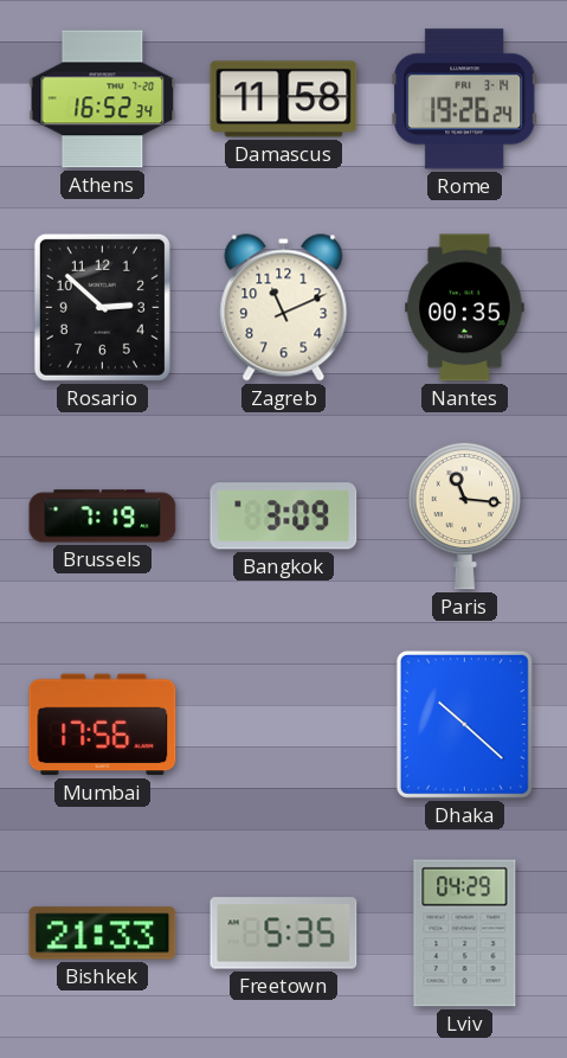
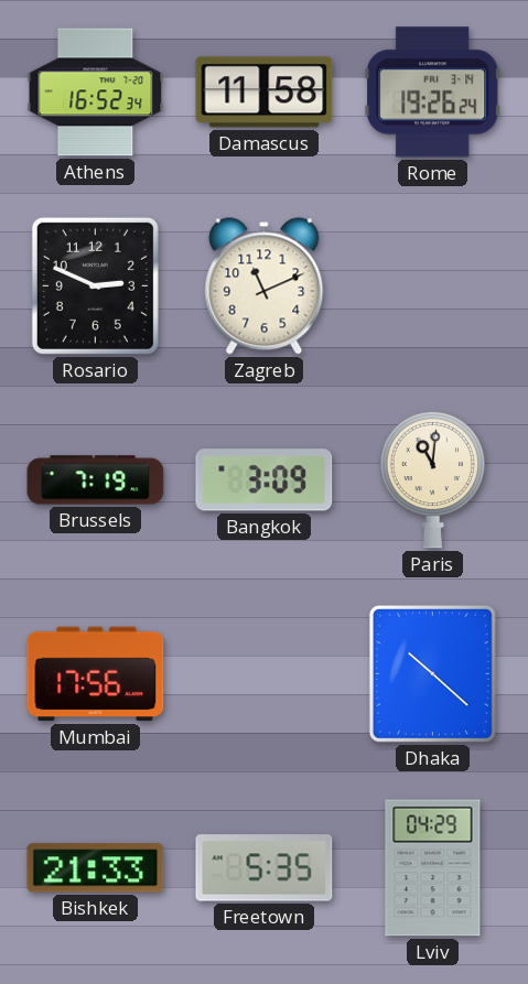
Rosario: 2:52 -> 2:49 (95, 285)
Nantes: 00:35 -> none (465, 308)
Paris: 11:16 -> 11:01 (433, 479)
